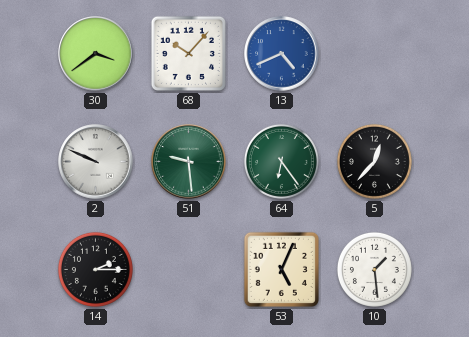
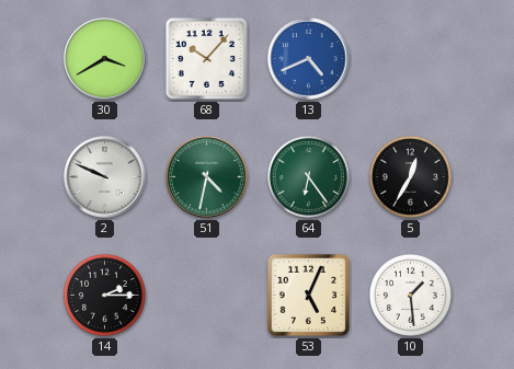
30: 3:39 -> 3:40 (105, 59)
51: 9:29 -> 4:32 (207, 177)
5: 12:37 -> 12:35 (410, 176)
